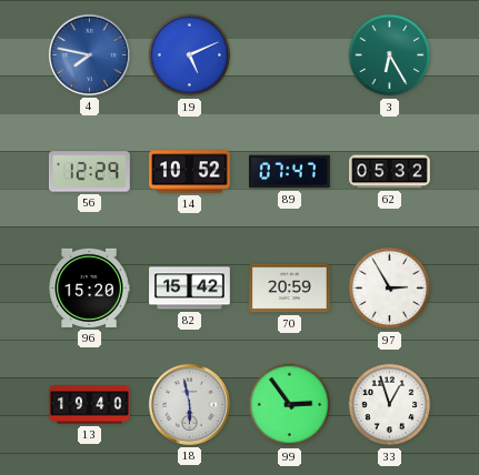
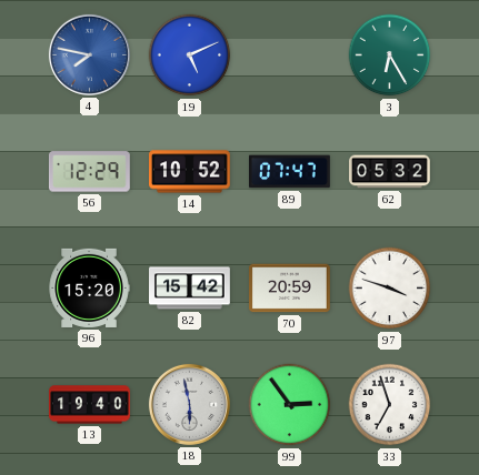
97: 2:55 -> 3:48 (390, 289)
33: 12:57 -> 6:57 (390, 405)
